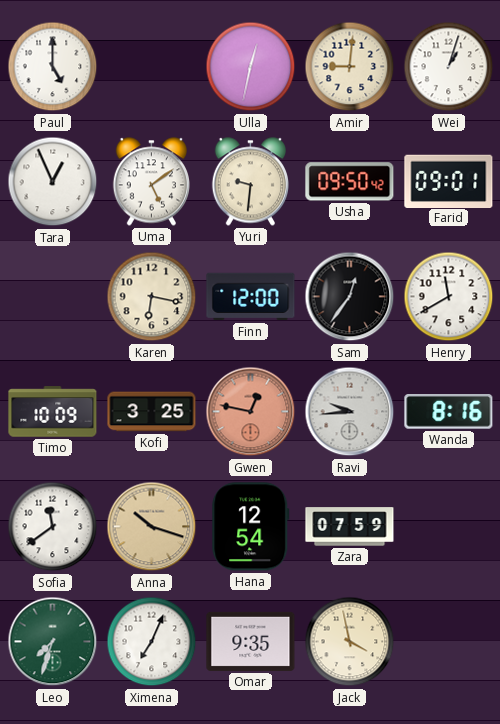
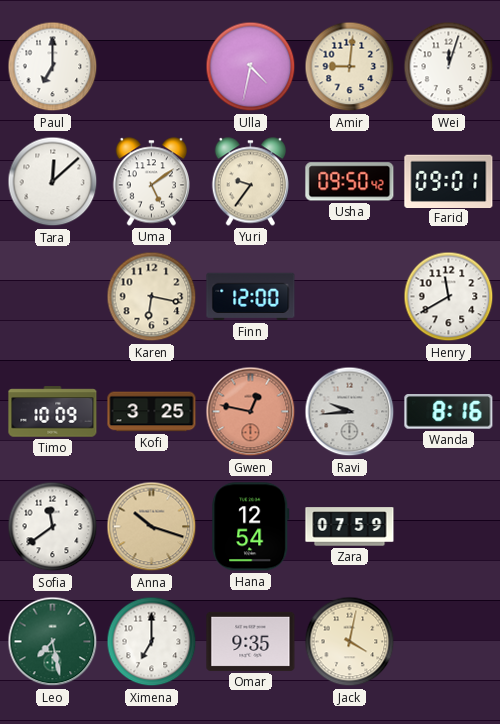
Paul: 5:00 -> 7:00 (53, 67)
Ulla: 12:32 -> 4:32 (251, 67)
Wei: 1:03 -> 12:03 (449, 67)
Tara: 12:56 -> 12:08 (53, 182)
Yuri: 9:31 -> 9:36 (250, 182)
Sam: 12:36 -> none (350, 297)
Leo: 7:33 -> 7:28 (53, 642)
Ximena: 7:04 -> 7:00 (152, 642)
Jack: 3:58 -> 4:02 (350, 642)
